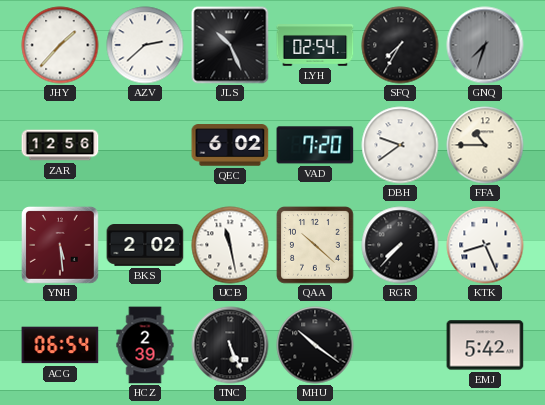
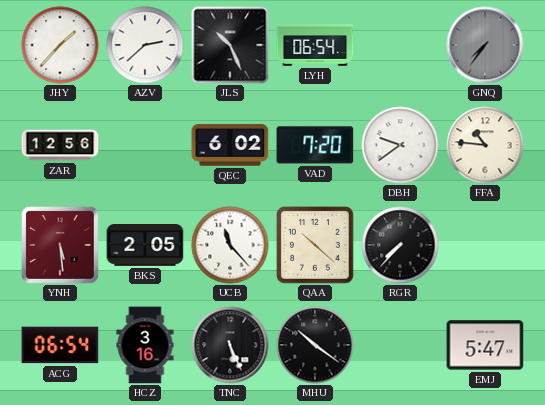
LYH: 02:54 -> 06:54 (315, 45)
SFQ: 7:35 -> none (400, 45)
GNQ: 7:33 -> 7:36 (485, 45)
FFA: 10:45 -> 10:46 (485, 145)
BKS: 2:02 -> 2:05 (145, 246)
UCB: 11:28 -> 11:23 (230, 245)
KTK: 8:26 -> none (485, 245)
HCZ: 2:39 -> 3:16 (145, 345)
EMJ: 5:42 -> 5:47 (485, 345)
